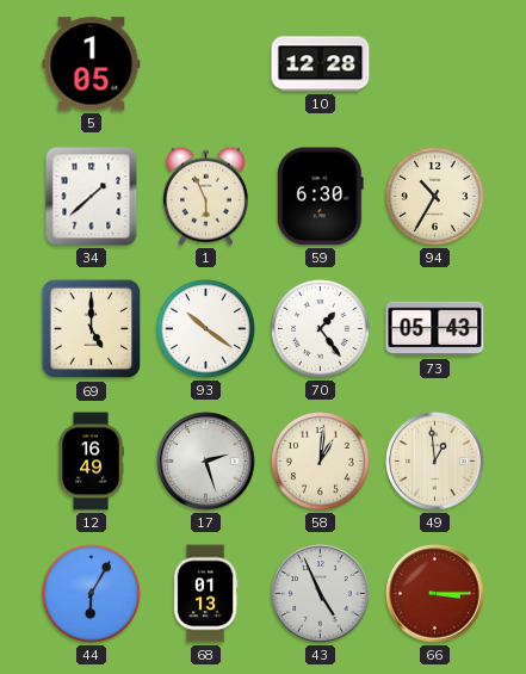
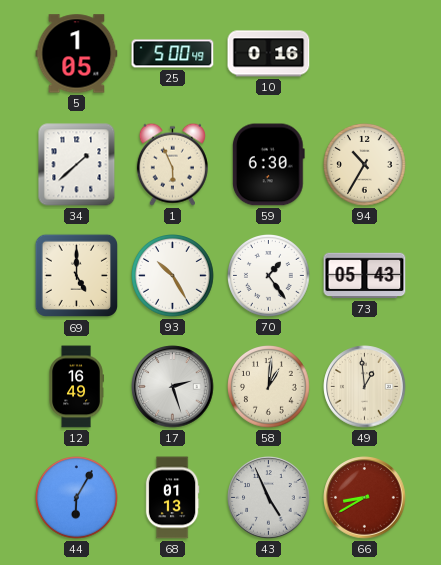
25: none -> 5:00 (173, 54)
10: 12:28 -> 0:16 (269, 54)
93: 10:21 -> 10:25 (173, 276)
66: 3:15 -> 8:40 (365, 498)
